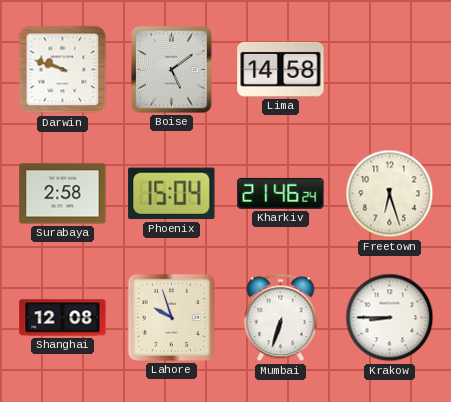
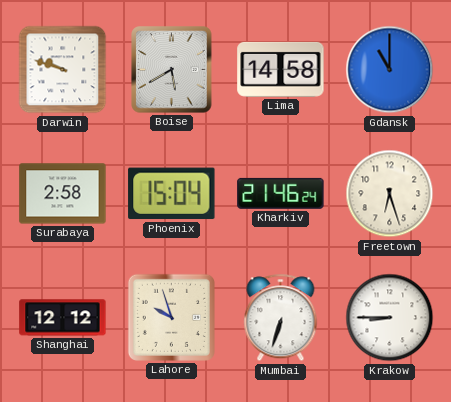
Boise: 5:09 -> 5:40 (172, 70)
Gdansk: none -> 11:00 (390, 70)
Shanghai: 12:08 -> 12:12 (63, 318)
